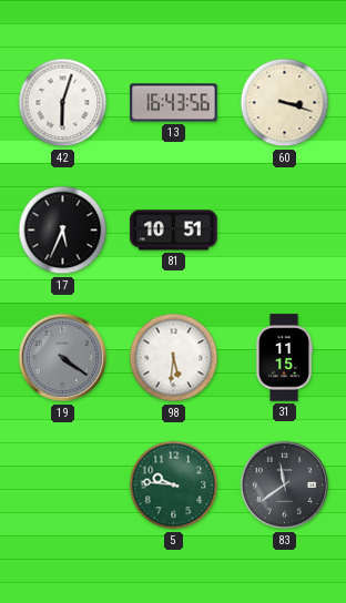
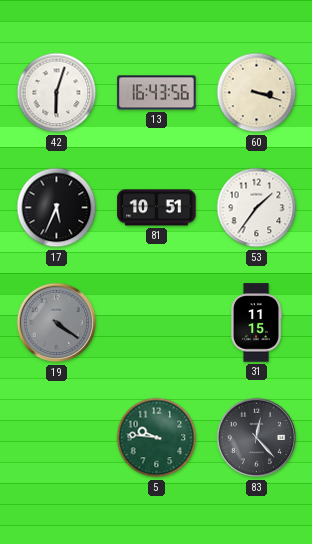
53: none -> 1:36 (257, 208)
98: 5:31 -> none (174, 358)
83: 11:39 -> 12:23 (257, 438)
